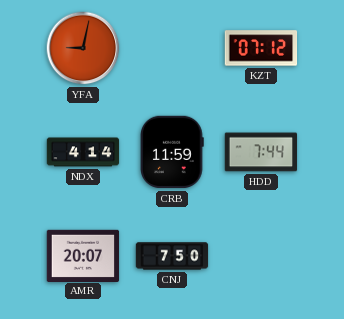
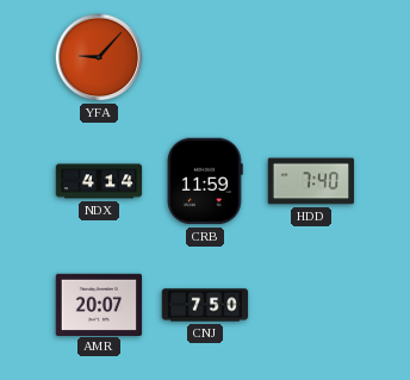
YFA: 9:02 -> 9:07 (99, 57)
KZT: 07:12 -> none (261, 48)
HDD: 7:44 -> 7:40 (311, 181)
